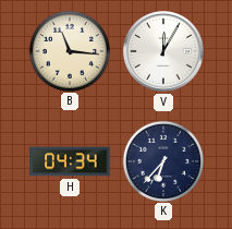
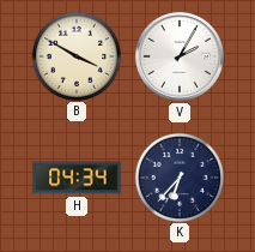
B: 11:16 -> 3:50 (75, 55)
V: 12:05 -> 2:05 (180, 56)
